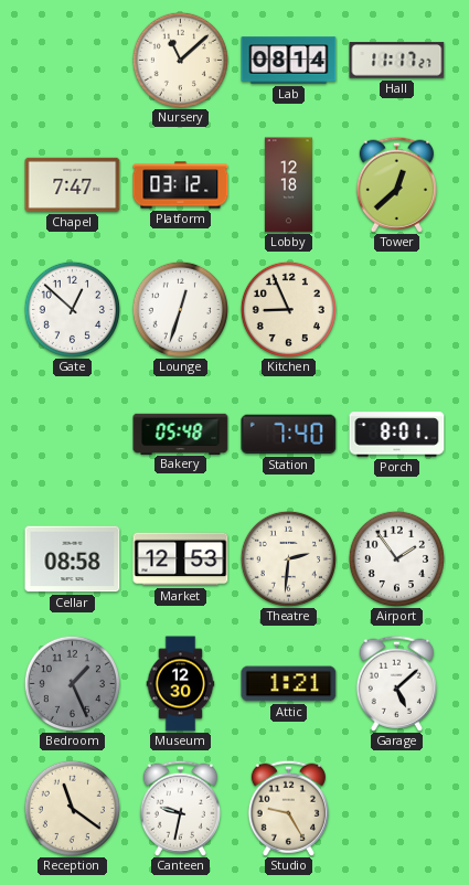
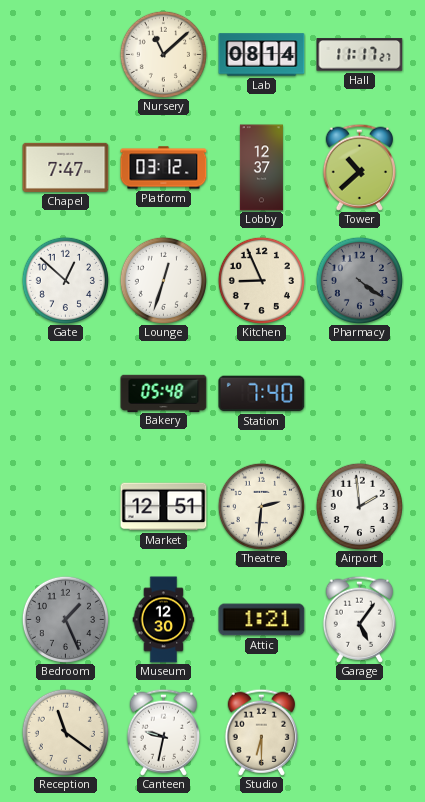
Lobby: 12:18 -> 12:37 (261, 168)
Tower: 12:38 -> 10:38 (359, 167)
Pharmacy: none -> 4:21 (359, 280)
Porch: 8:01 -> none (397, 435)
Cellar: 08:58 -> none (73, 559)
Market: 12:53 -> 12:51 (164, 507)
Airport: 1:54 -> 1:59 (359, 506)
Garage: 5:08 -> 5:06 (359, 619)
Studio: 9:25 -> 6:30 (261, 732)
